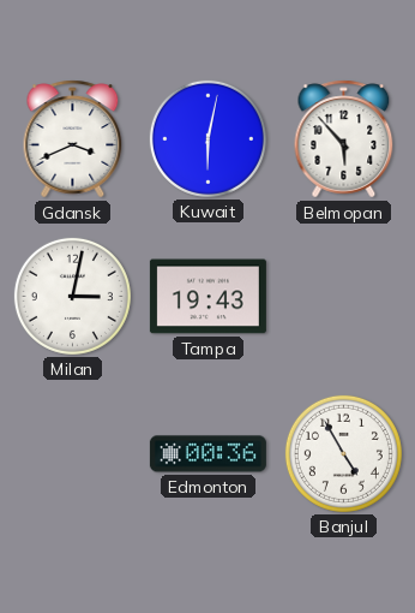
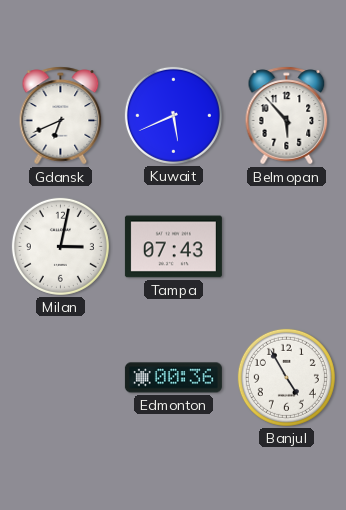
Gdansk: 3:41 -> 6:41 (61, 116)
Kuwait: 6:02 -> 5:41 (173, 115)
Tampa: 19:43 -> 07:43 (173, 247)
